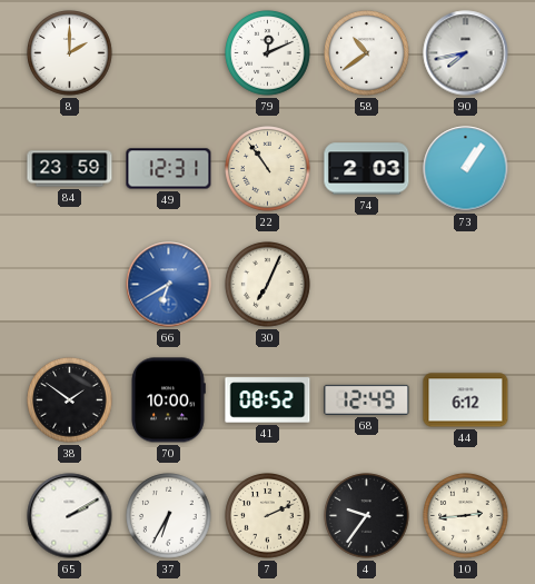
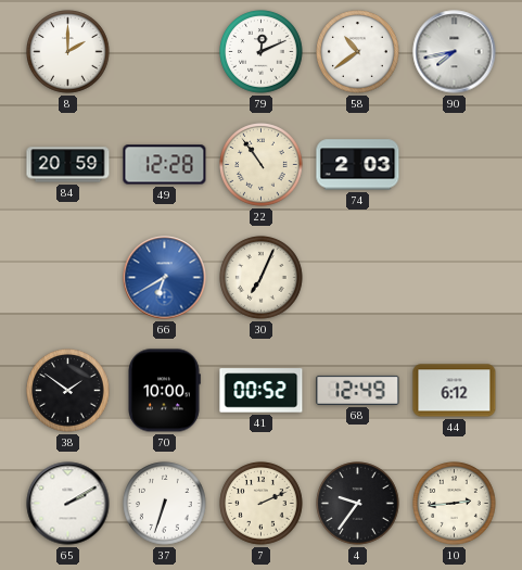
84: 23:59 -> 20:59 (68, 165)
49: 12:31 -> 12:28 (165, 165)
73: 1:06 -> none (466, 169)
41: 08:52 -> 00:52 (262, 391)
37: 6:35 -> 6:33 (165, 504)
